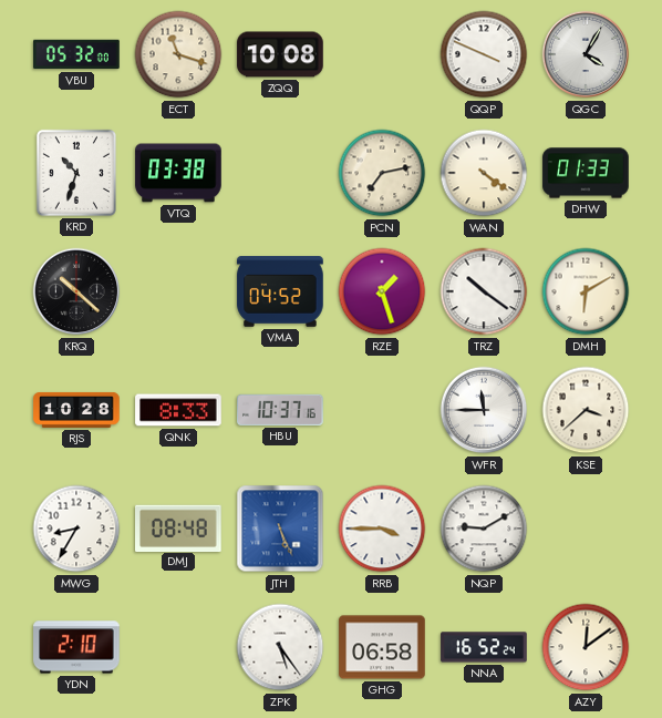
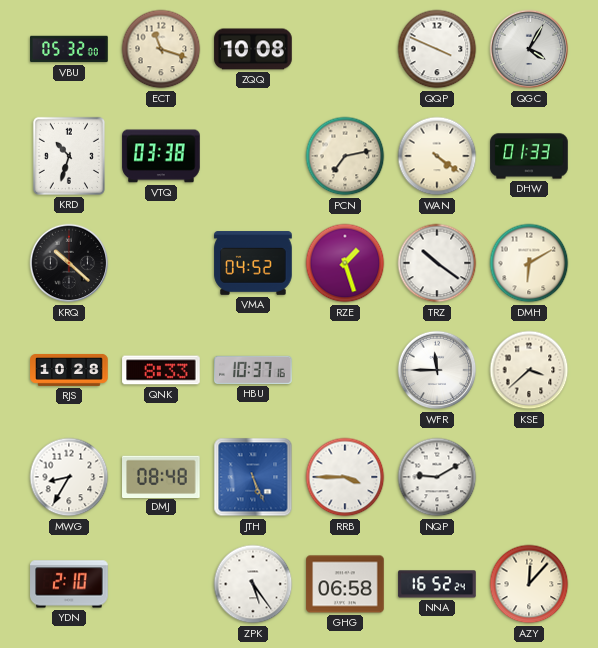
AZY: 12:09 -> 12:07 (529, 584)
